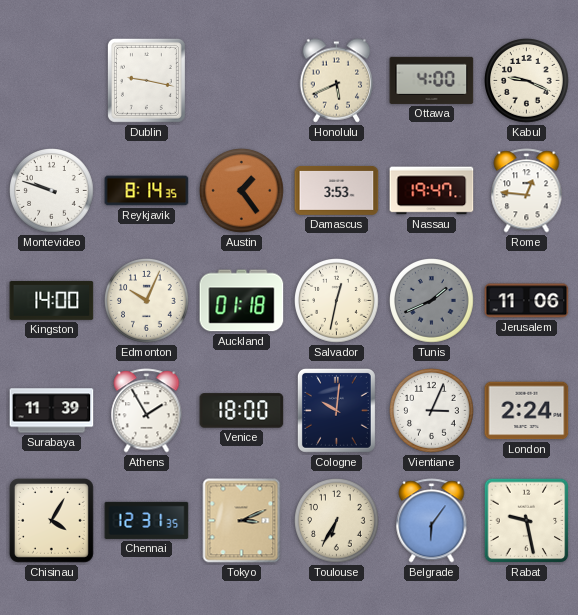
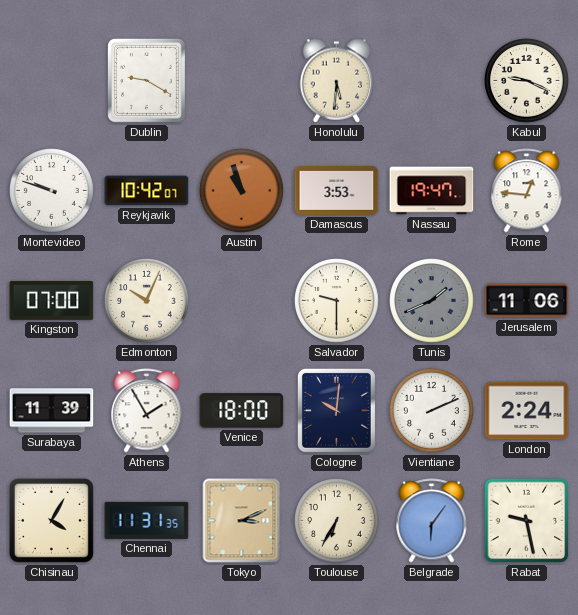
Dublin: 9:17 -> 9:20 (146, 80)
Honolulu: 5:41 -> 5:31 (337, 81)
Ottawa: 4:00 -> none (432, 80)
Reykjavik: 8:14 -> 10:42 (147, 191)
Austin: 1:24 -> 10:57 (242, 191)
Kingston: 14:00 -> 07:00 (52, 300)
Auckland: 01:18 -> none (242, 301)
Salvador: 12:32 -> 9:30 (337, 301)
Vientiane: 3:04 -> 2:11 (432, 411)
Chennai: 12:31 -> 11:31 (147, 520)
